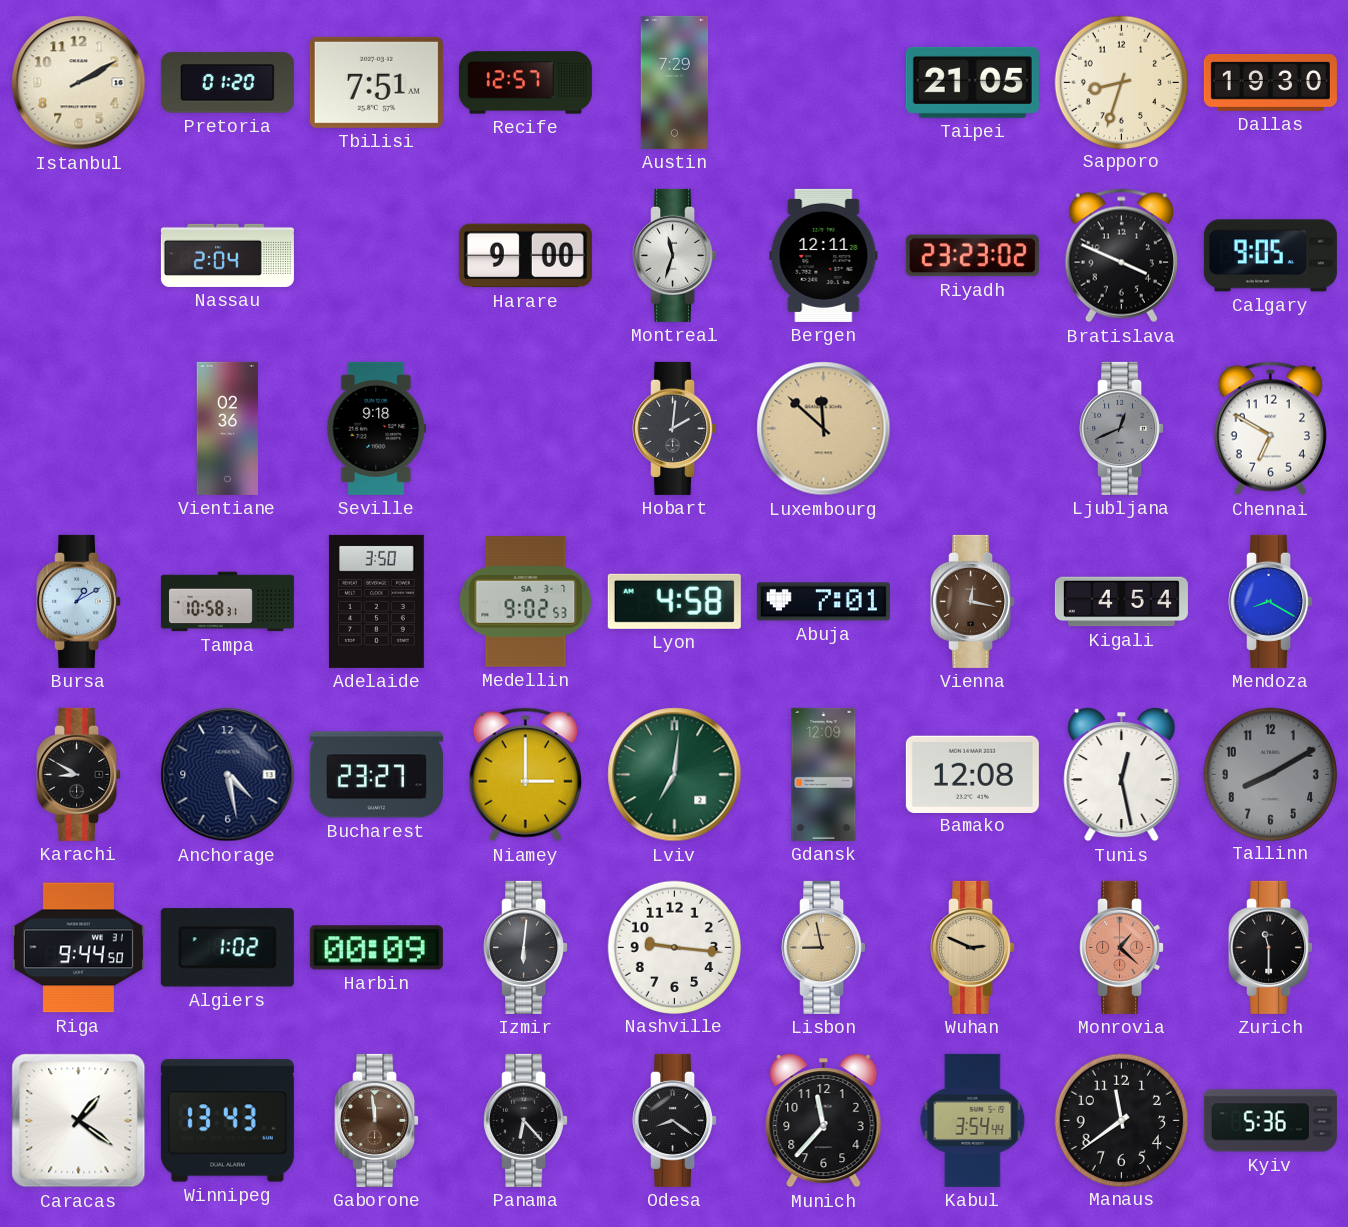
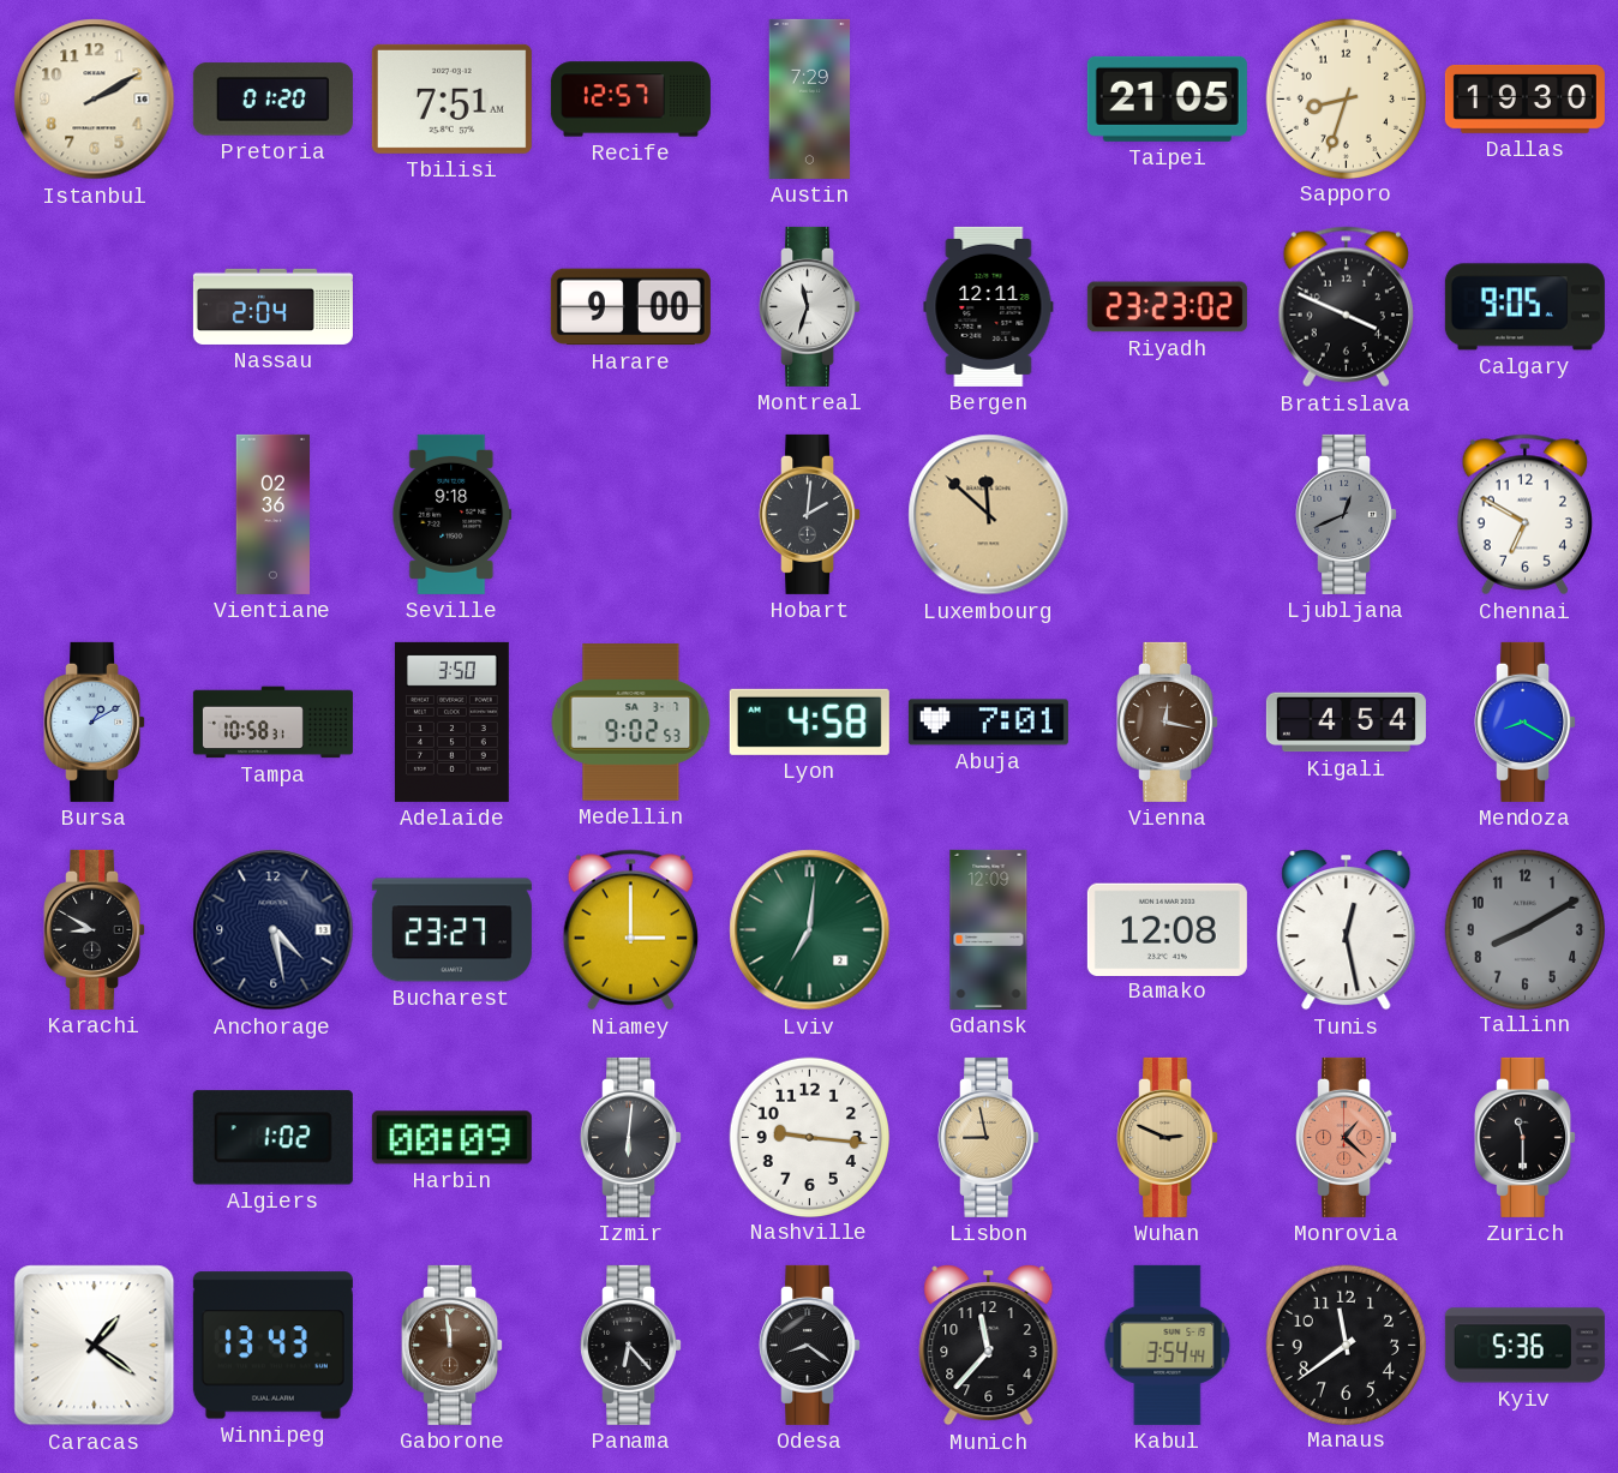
Riga: 9:44 -> none (78, 948)
